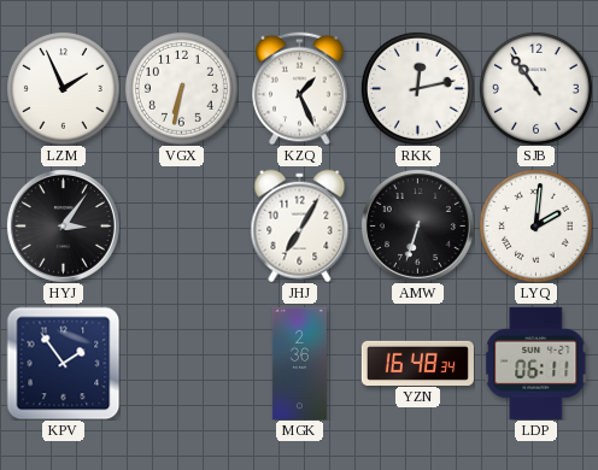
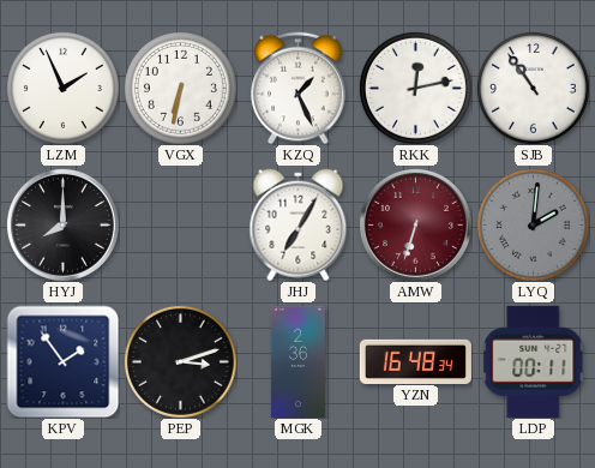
HYJ: 3:06 -> 8:00 (62, 224)
AMW dial: black -> burgundy (415, 224)
LYQ dial: white -> grey (533, 224)
PEP: none -> 3:12 (180, 361)
LDP: 06:11 -> 00:11 (534, 361)
